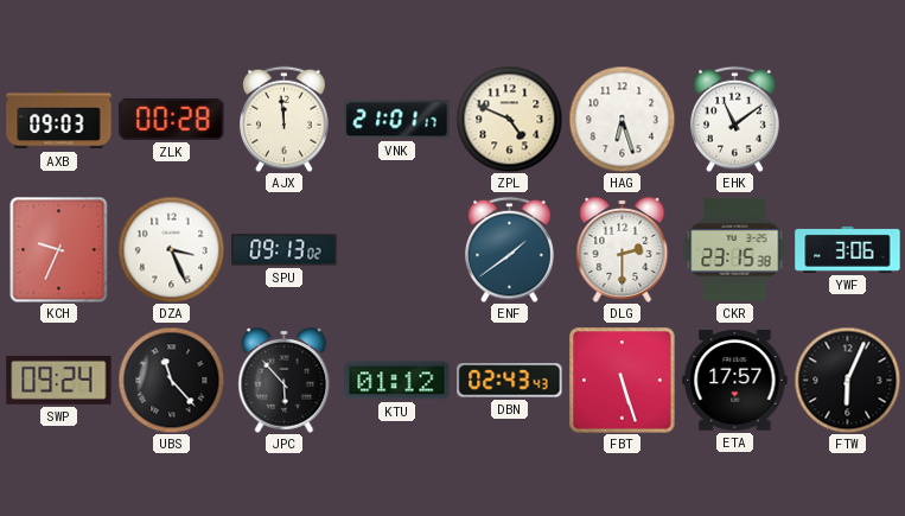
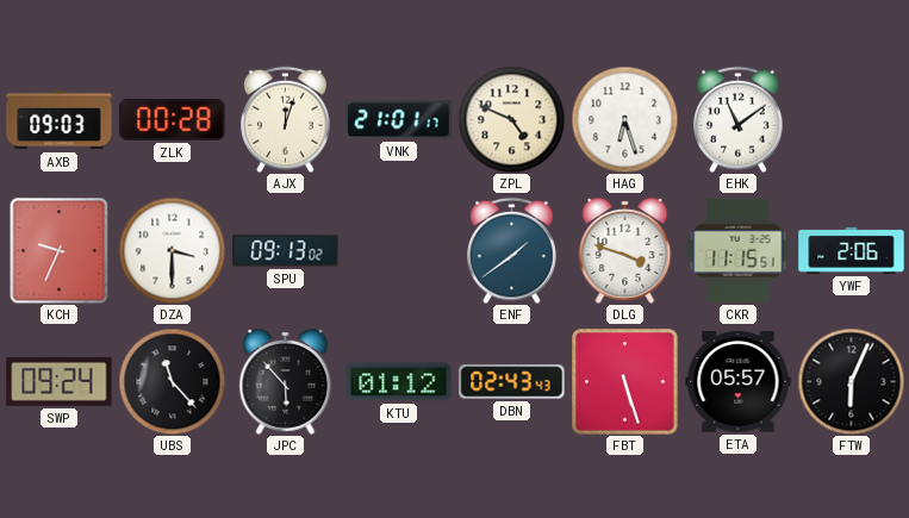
AJX: 11:59 -> 12:03 (286, 119)
DZA: 3:26 -> 3:30 (172, 250)
DLG: 2:30 -> 3:48 (625, 250)
CKR: 23:15 -> 11:15 (739, 250)
YWF: 3:06 -> 2:06 (852, 250)
ETA: 17:57 -> 05:57 (739, 382)
